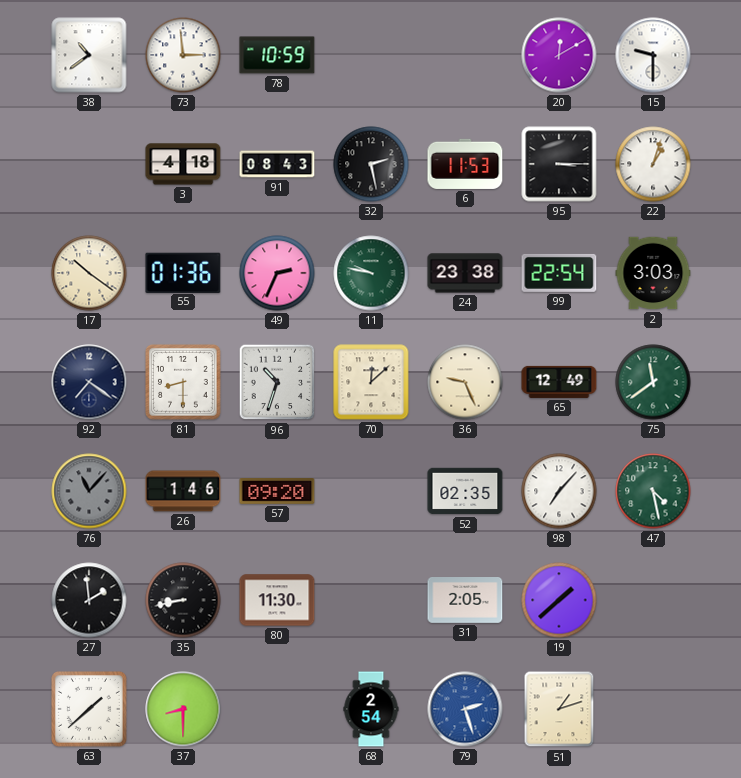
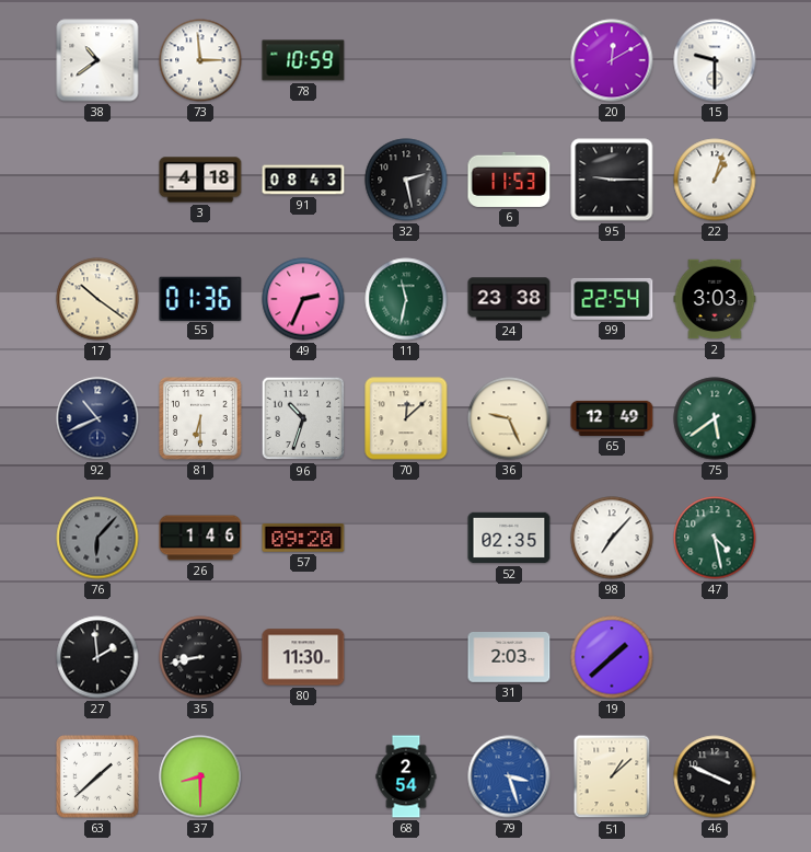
95: 3:15 -> 9:15 (612, 180)
11: 9:47 -> 11:32 (406, 299)
92: 7:21 -> 10:41 (97, 418)
81: 8:30 -> 6:30 (201, 419)
75: 11:39 -> 5:39 (715, 418)
76: 11:07 -> 6:07 (97, 538)
31: 2:05 -> 2:03 (509, 658)
79: 2:27 -> 3:27 (509, 776)
51: 1:12 -> 1:08 (612, 776)
46: none -> 3:49 (715, 776)
